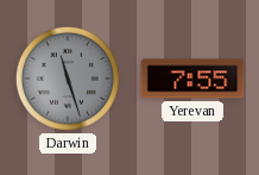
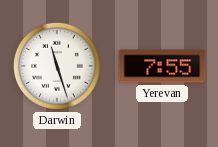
Darwin dial: grey -> white (57, 66)
